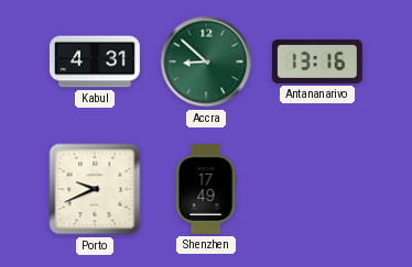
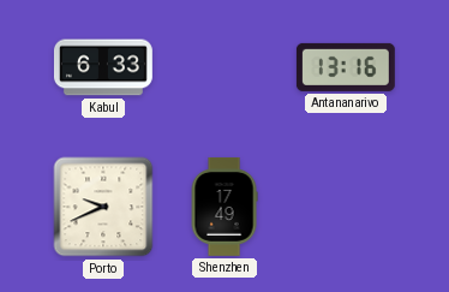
Kabul: 4:31 -> 6:33 (103, 67)
Accra: 8:52 -> none (206, 62)
